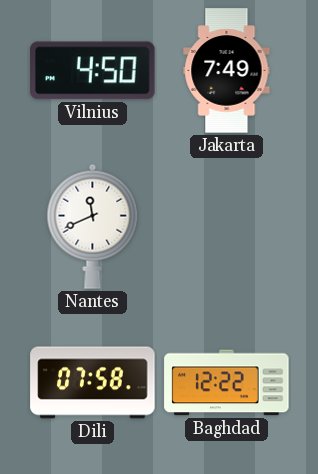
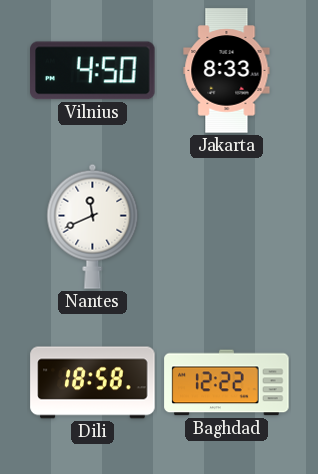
Jakarta: 7:49 -> 8:33 (227, 71)
Dili: 07:58 -> 18:58 (93, 383)
